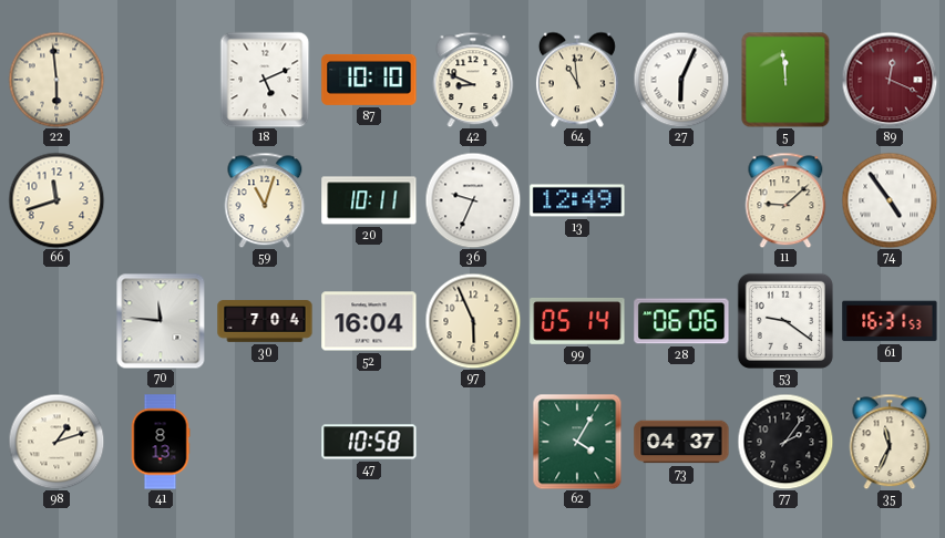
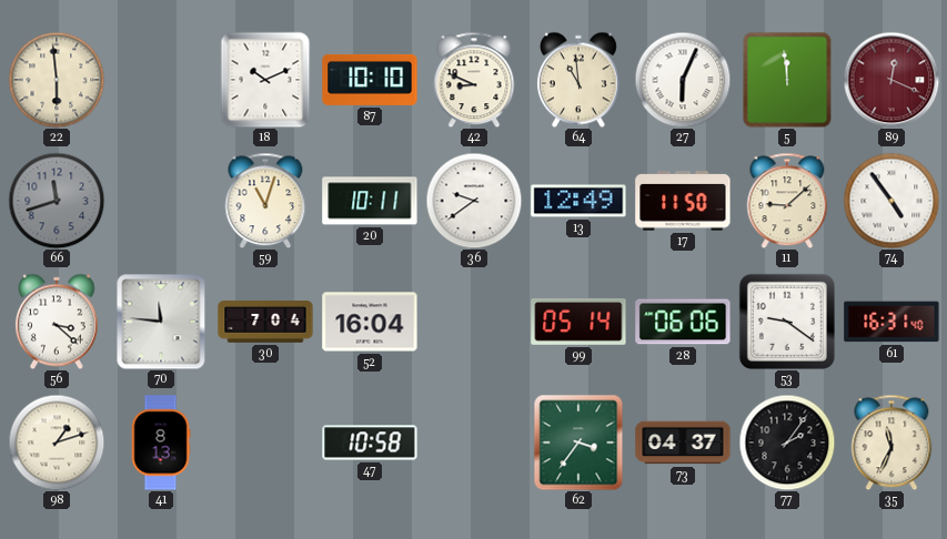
18: 5:11 -> 10:11 (265, 80)
66 dial: cream -> grey (57, 201)
36: 9:34 -> 9:39 (474, 201)
17: none -> 11:50 (683, 201)
56: none -> 3:22 (57, 322)
97: 5:56 -> none (473, 321)
61: 16:31:53 -> 16:31:40 (891, 322)
62: 4:05 -> 3:36 (578, 443)
